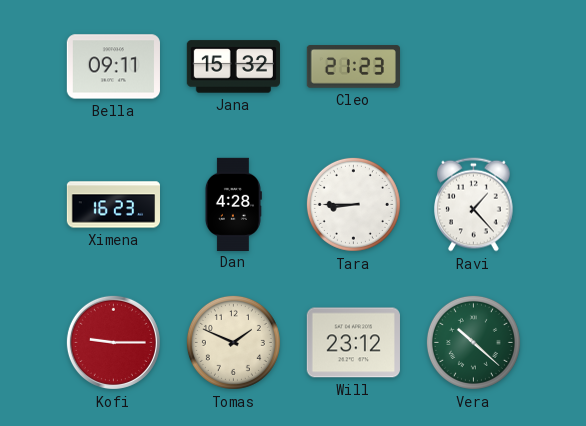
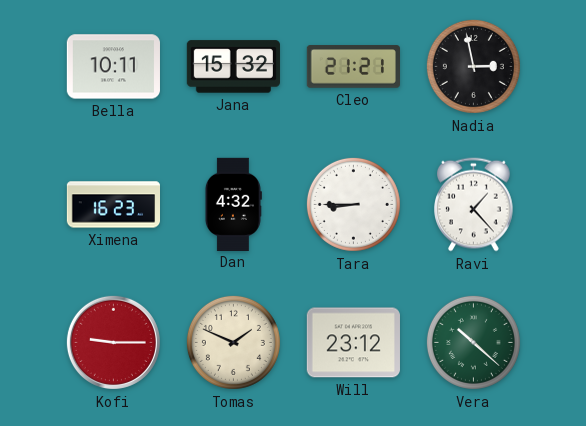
Bella: 09:11 -> 10:11 (113, 67)
Cleo: 21:23 -> 21:21 (353, 67)
Nadia: none -> 2:58 (473, 66)
Dan: 4:28 -> 4:32 (233, 204)
